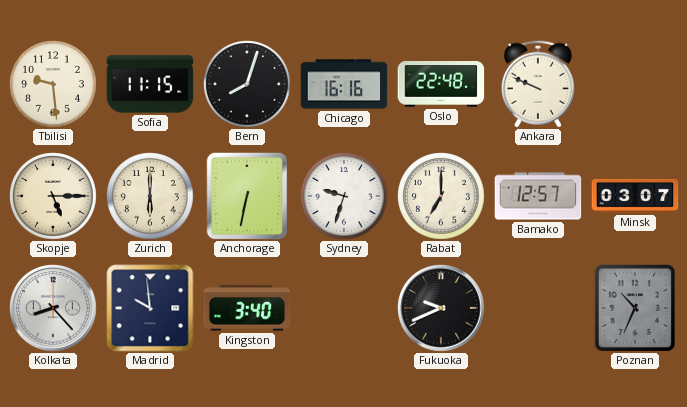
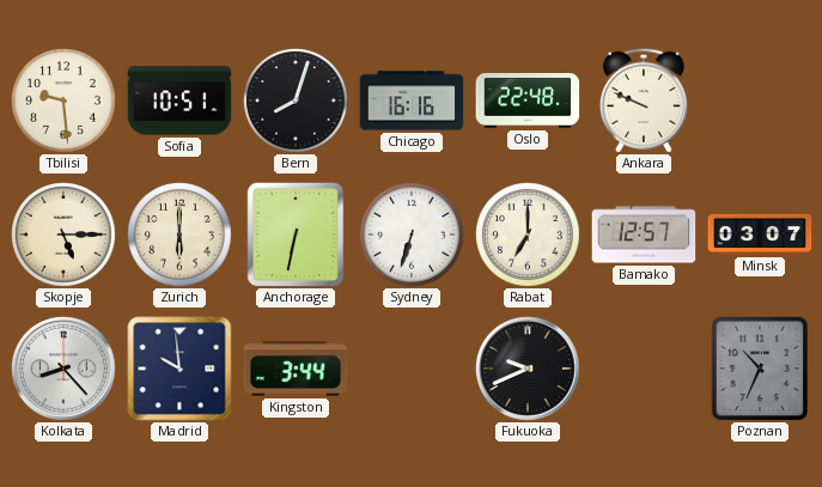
Sofia: 11:15 -> 10:51 (179, 101)
Sydney: 9:33 -> 6:33 (413, 236)
Kingston: 3:40 -> 3:44 (296, 369)
